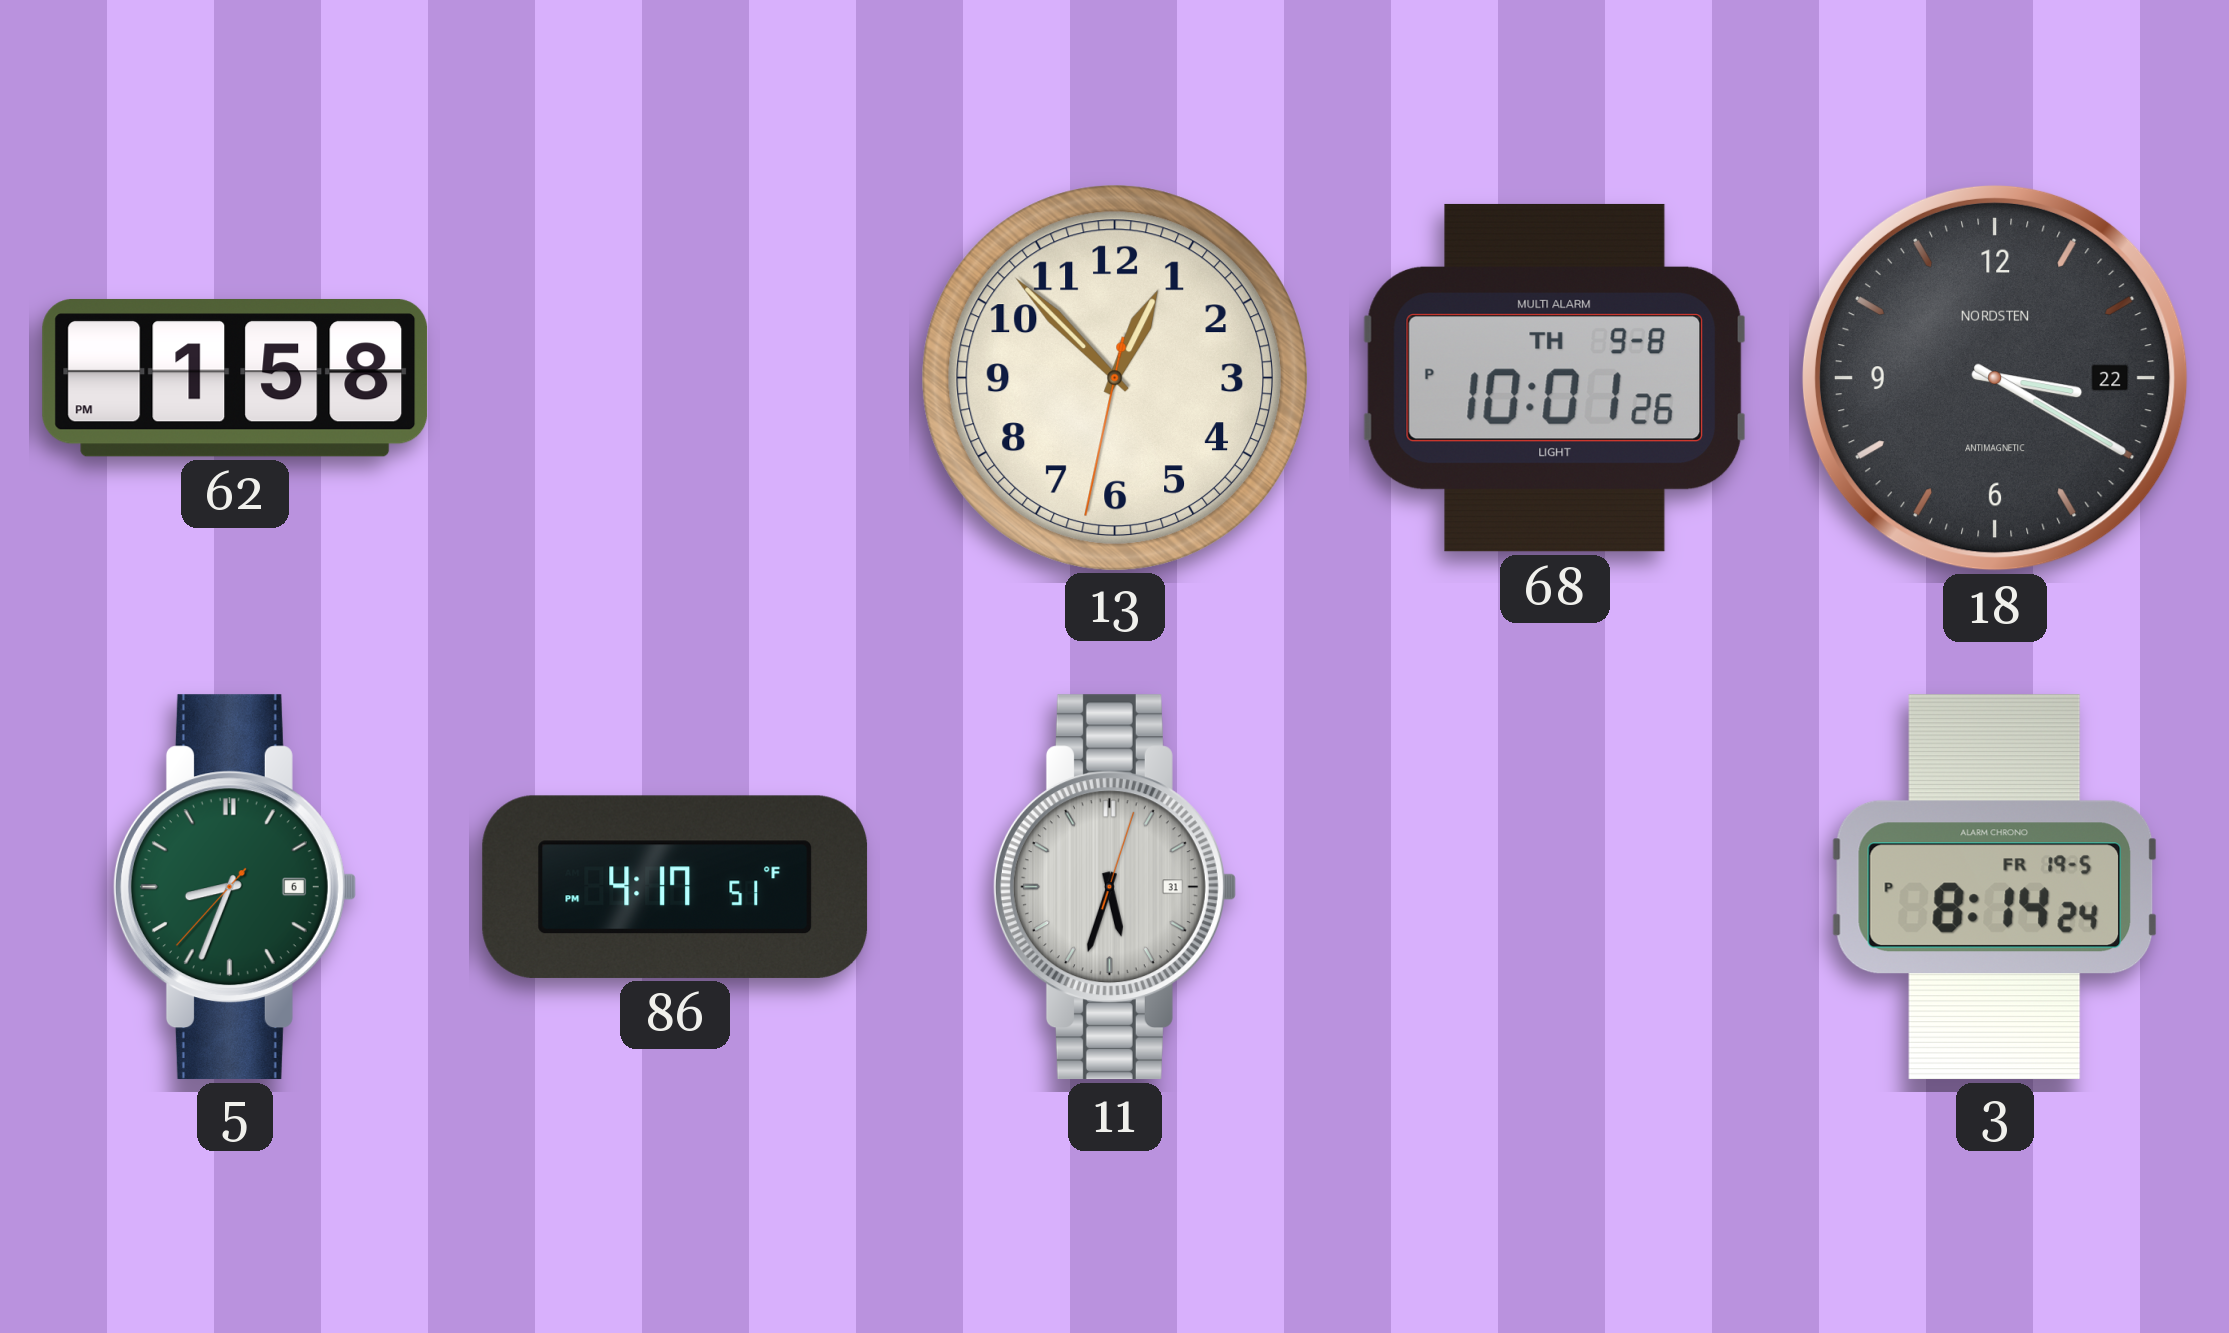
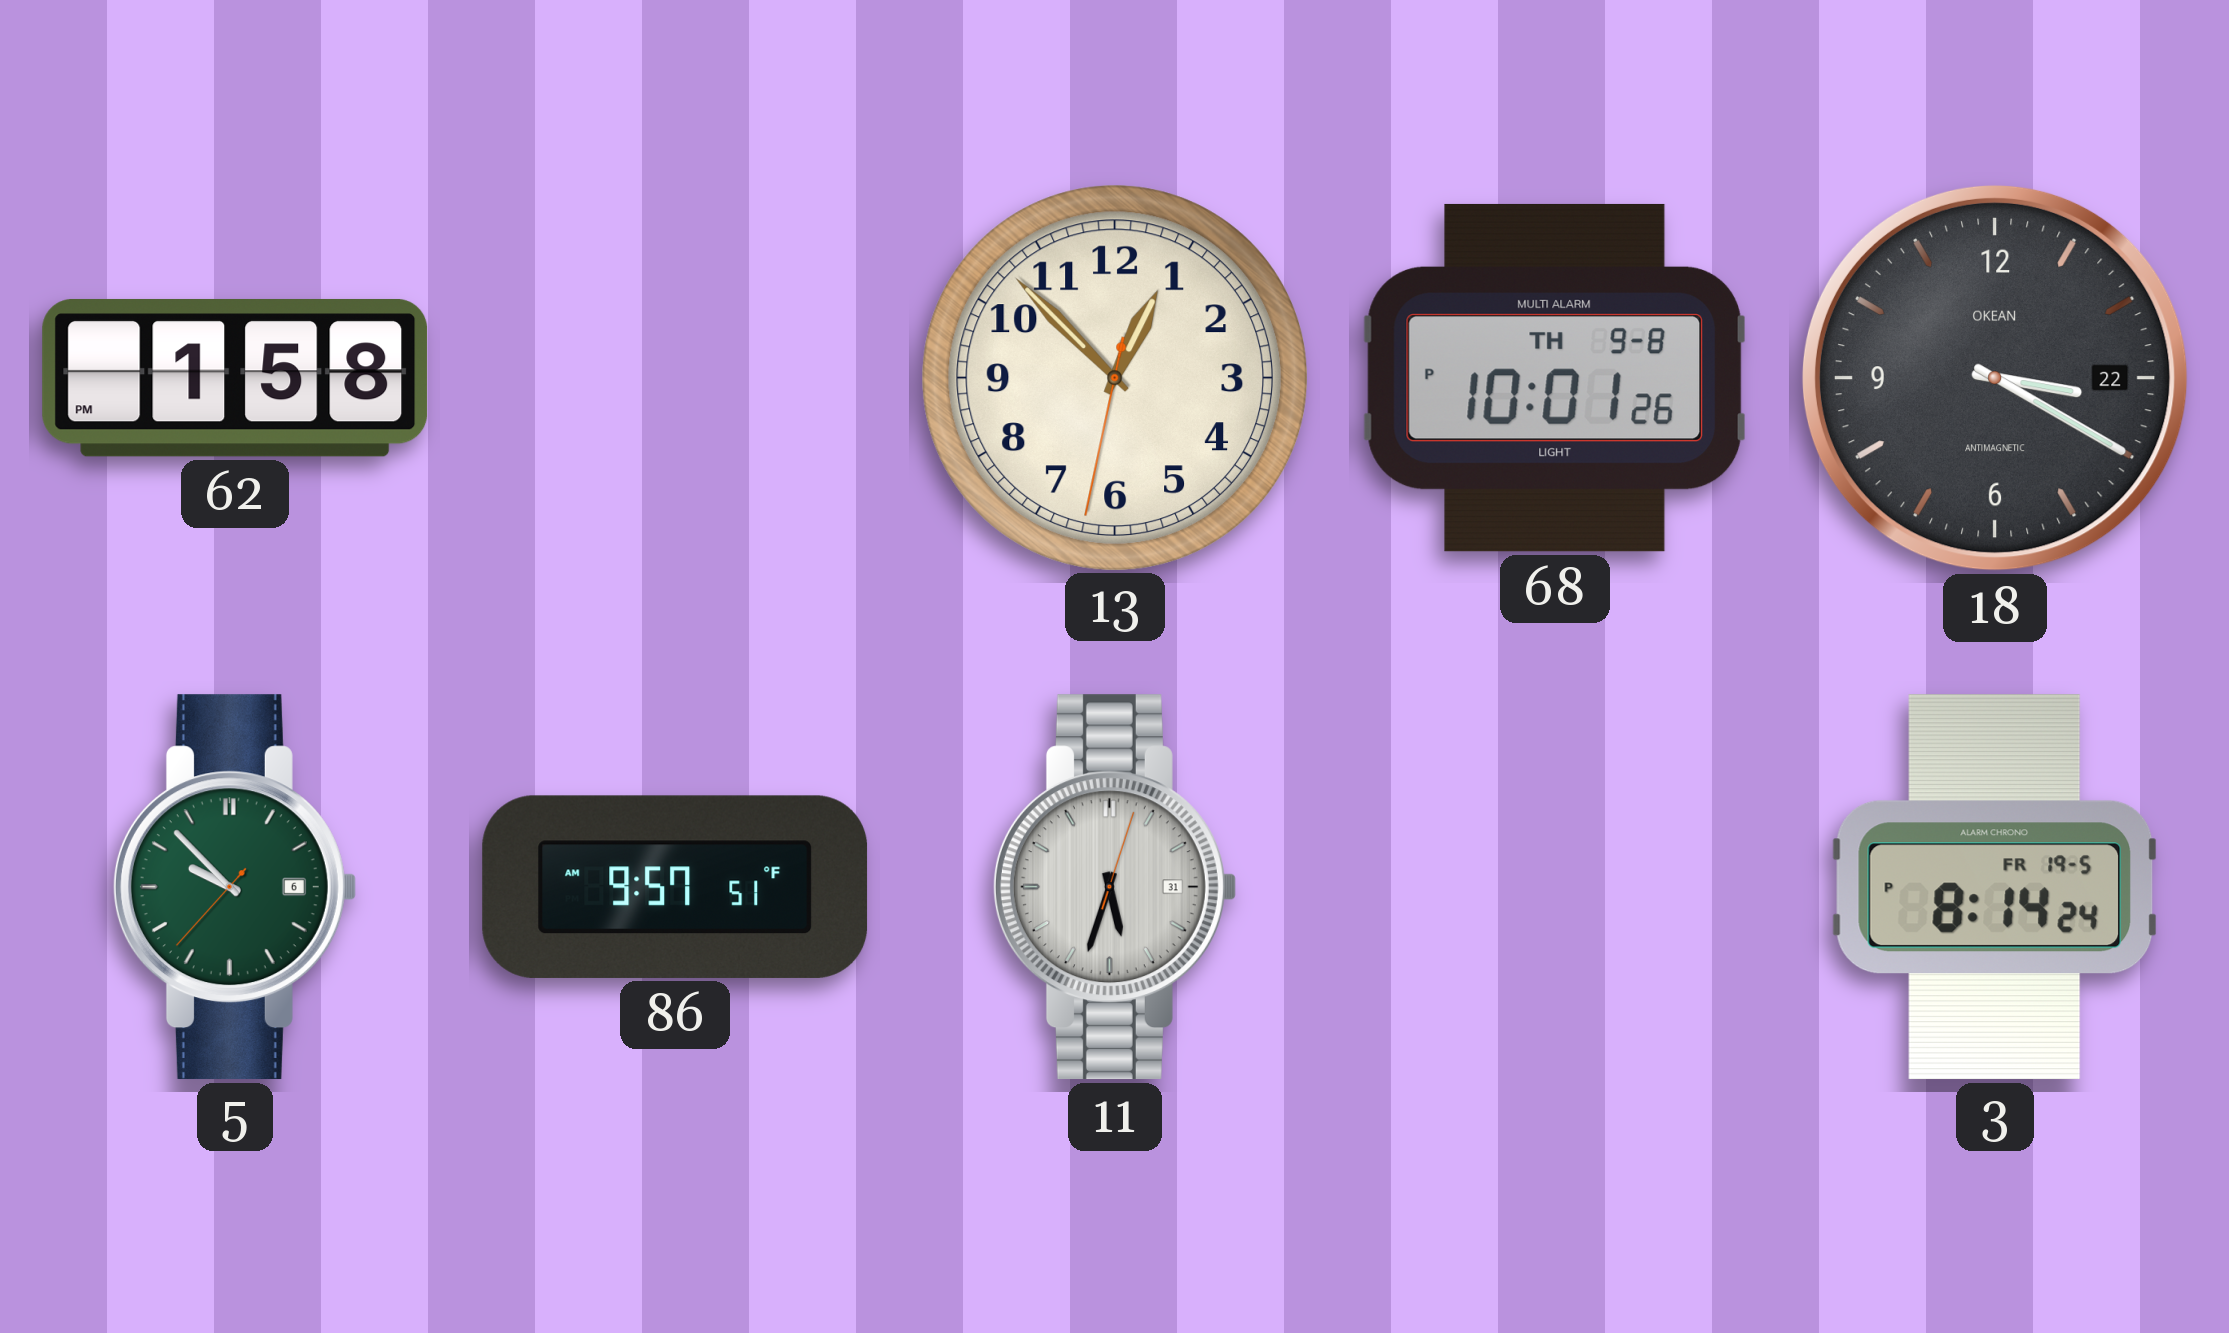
18 brand: NORDSTEN -> OKEAN (1995, 378)
5: 8:33 -> 9:52 (234, 887)
86: 4:17 -> 9:57 (675, 887)
